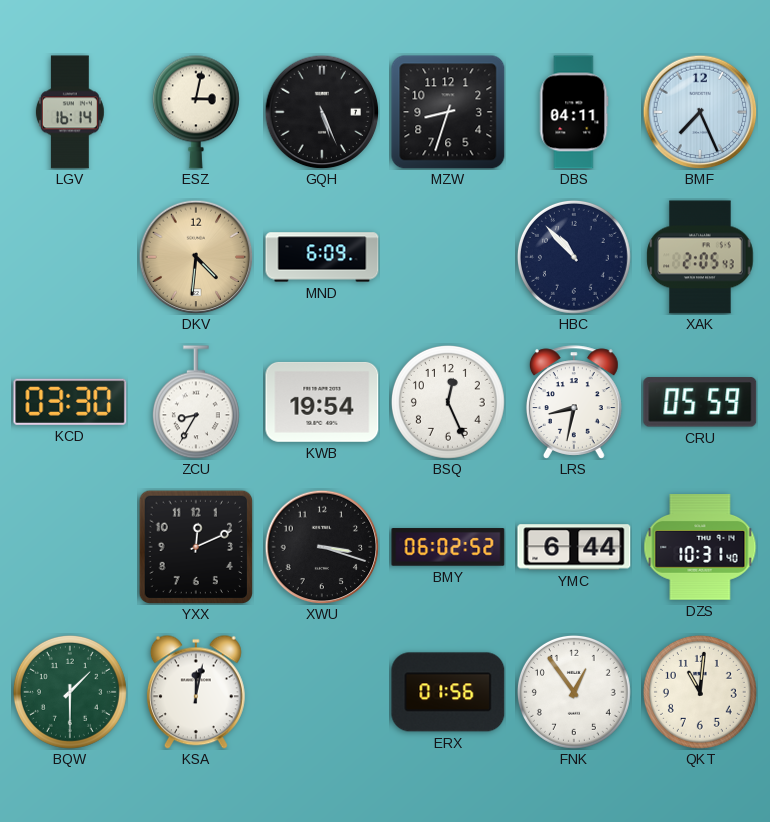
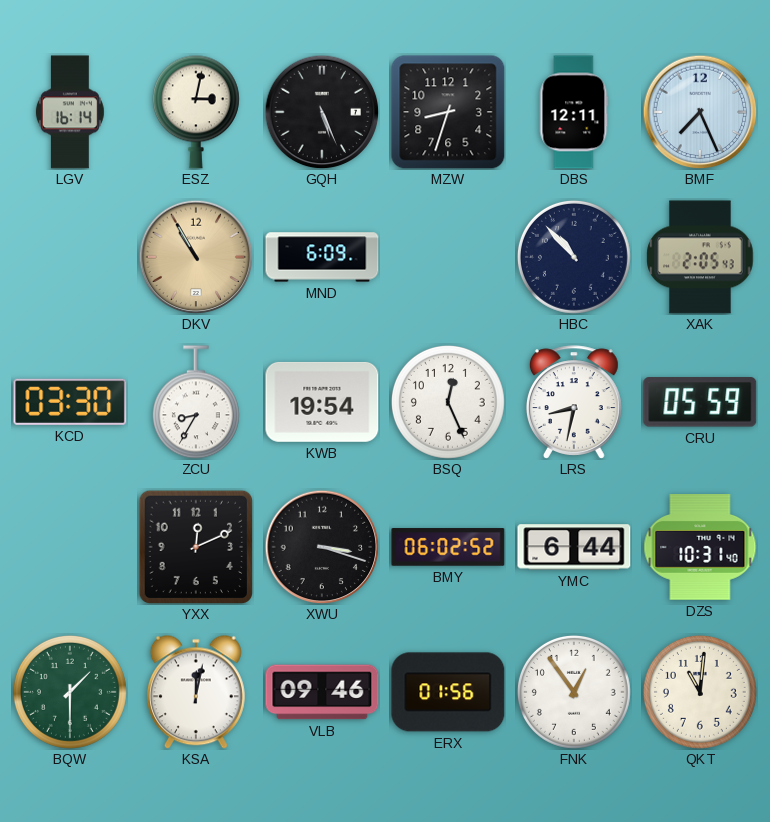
DBS: 04:11 -> 12:11 (574, 112)
DKV: 4:31 -> 10:55 (196, 257)
VLB: none -> 09:46 (322, 692)
